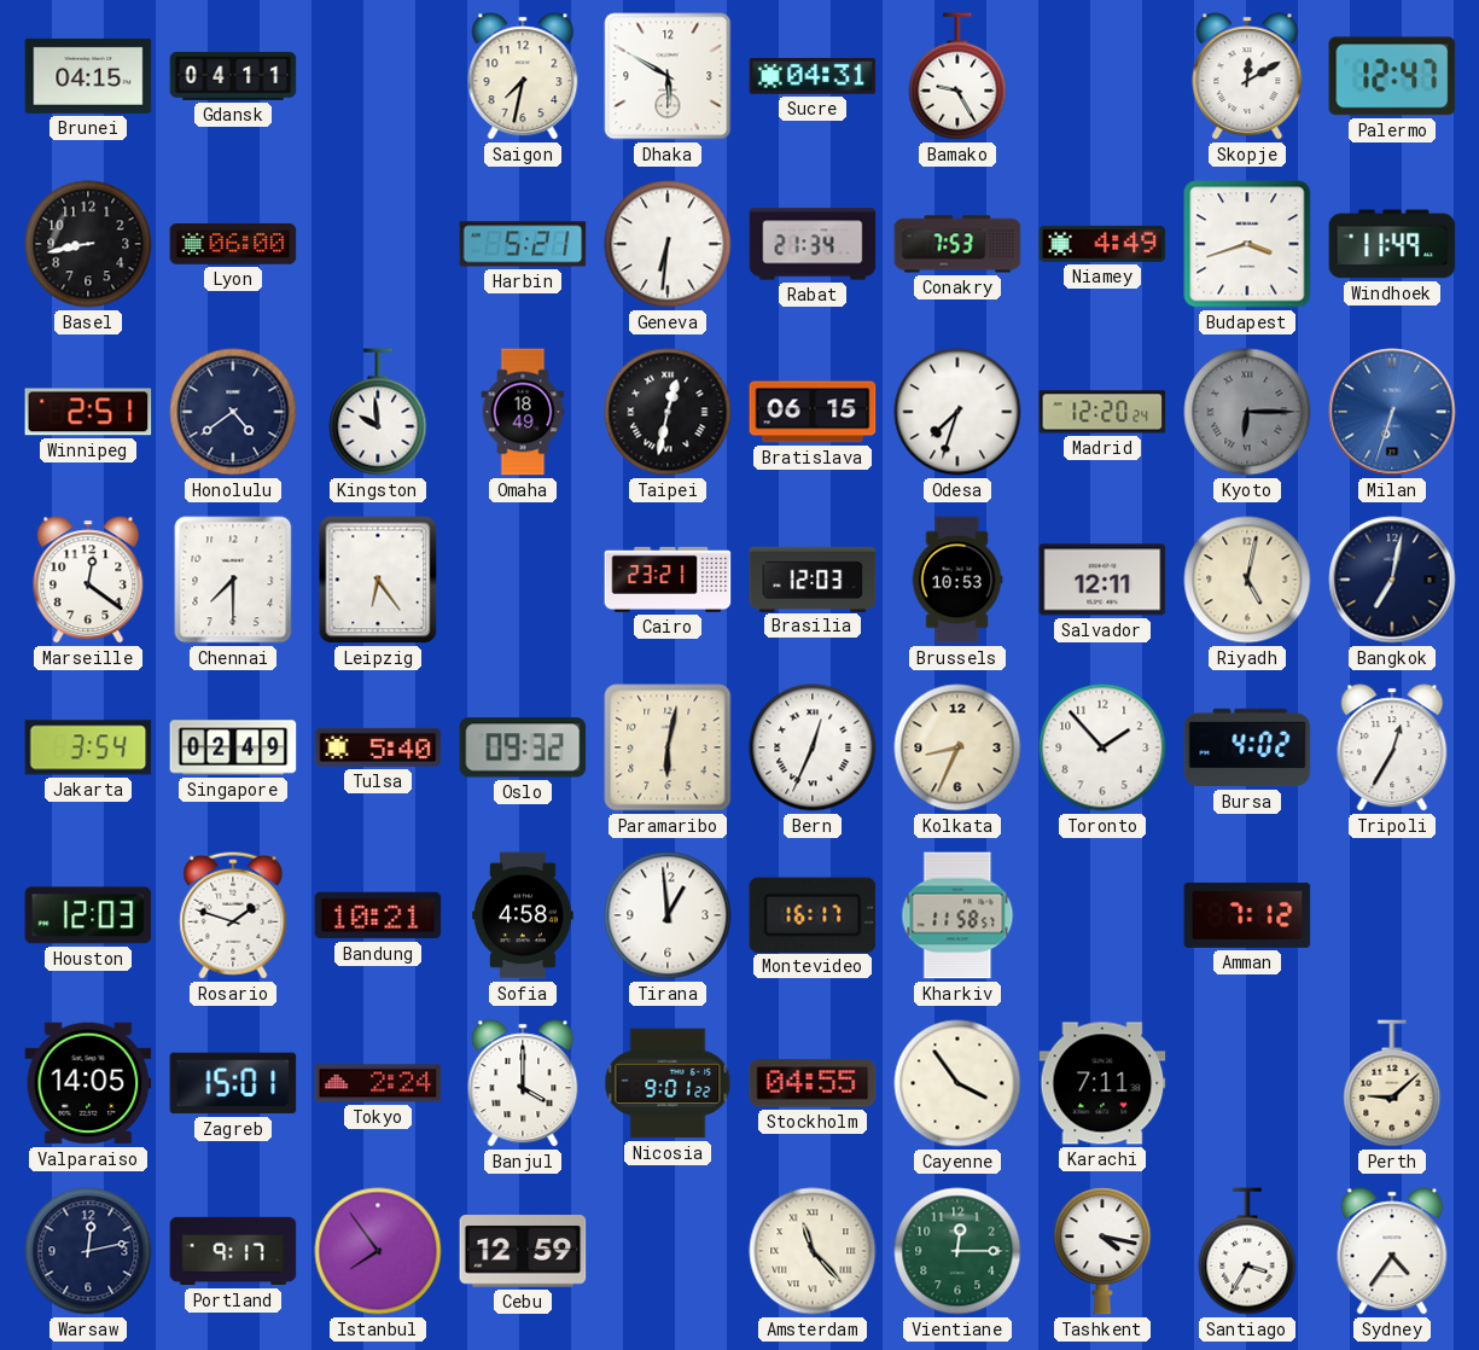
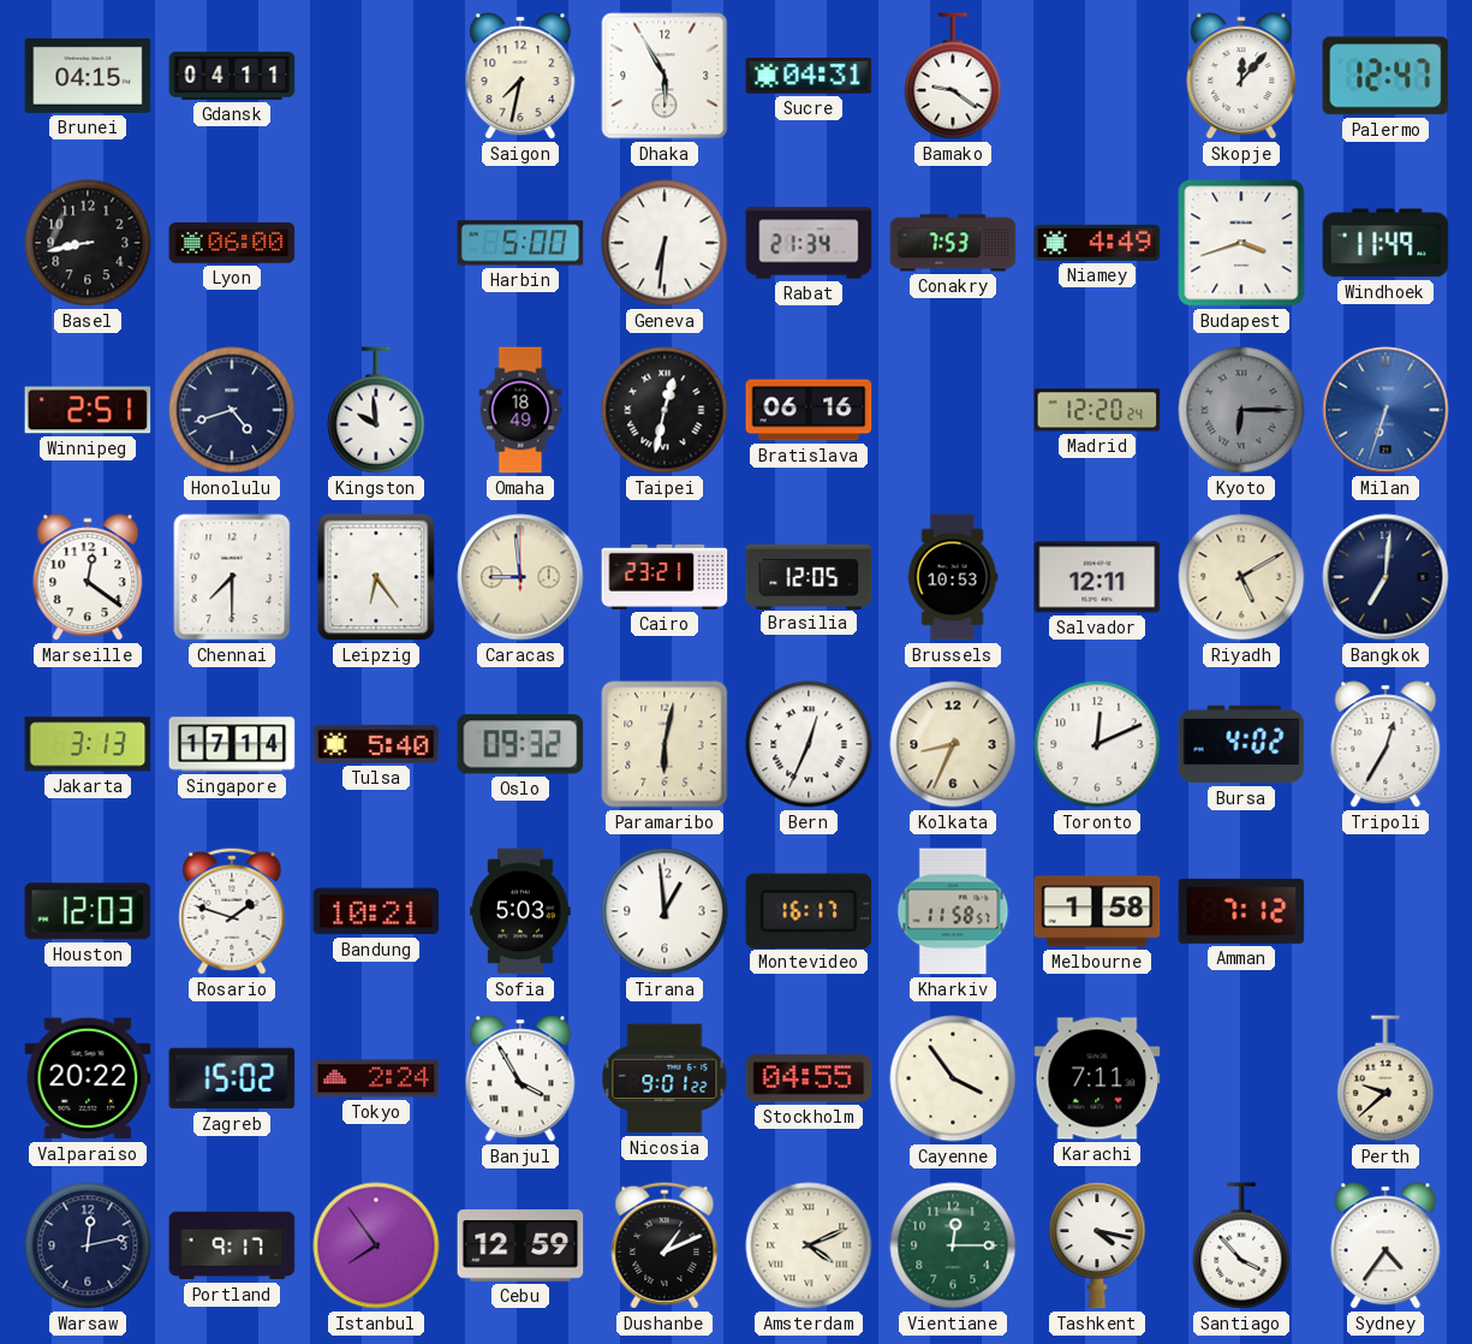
Dhaka: 5:50 -> 5:55 (665, 76)
Bamako: 9:25 -> 9:21 (953, 76)
Skopje: 12:10 -> 12:07 (1241, 76)
Harbin: 5:21 -> 5:00 (520, 243)
Honolulu: 4:39 -> 4:42 (232, 410)
Bratislava: 06:15 -> 06:16 (809, 410)
Odesa: 7:33 -> none (957, 412)
Caracas: none -> 8:59 (520, 577)
Brasilia: 12:03 -> 12:05 (809, 576)
Riyadh: 5:02 -> 5:10 (1241, 577)
Bangkok: 7:02 -> 7:01 (1385, 577)
Jakarta: 3:54 -> 3:13 (88, 744)
Singapore: 02:49 -> 17:14 (232, 744)
Toronto: 1:53 -> 12:11 (1097, 744)
Sofia: 4:58 -> 5:03 (520, 911)
Melbourne: none -> 1:58 (1097, 911)
Valparaiso: 14:05 -> 20:22 (88, 1078)
Zagreb: 15:01 -> 15:02 (232, 1078)
Banjul: 4:00 -> 3:55 (520, 1078)
Perth: 9:08 -> 9:38 (1385, 1078)
Dushanbe: none -> 1:11 (665, 1245)
Amsterdam: 11:23 -> 4:11 (809, 1245)
Santiago: 3:35 -> 3:53 (1241, 1245)
